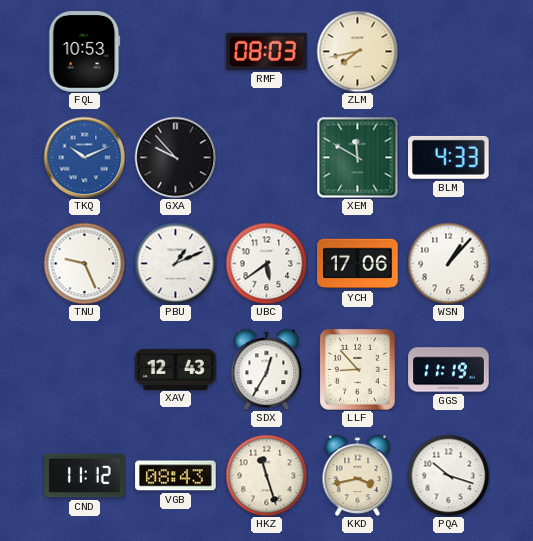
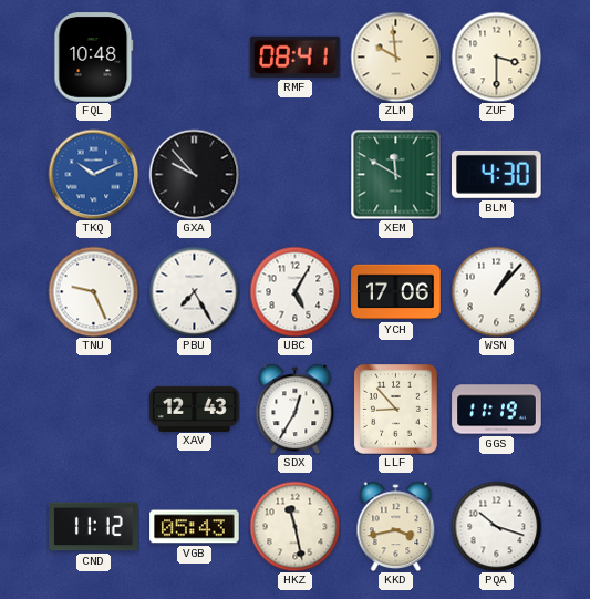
FQL: 10:53 -> 10:48 (94, 58)
RMF: 08:03 -> 08:41 (296, 56)
ZLM: 7:43 -> 9:59 (395, 56)
ZUF: none -> 3:30 (496, 56)
BLM: 4:33 -> 4:30 (497, 174)
PBU: 1:11 -> 7:25 (194, 291)
UBC: 5:39 -> 5:05 (294, 291)
VGB: 08:43 -> 05:43 (195, 527)
HKZ: 11:27 -> 11:28 (294, 526)
